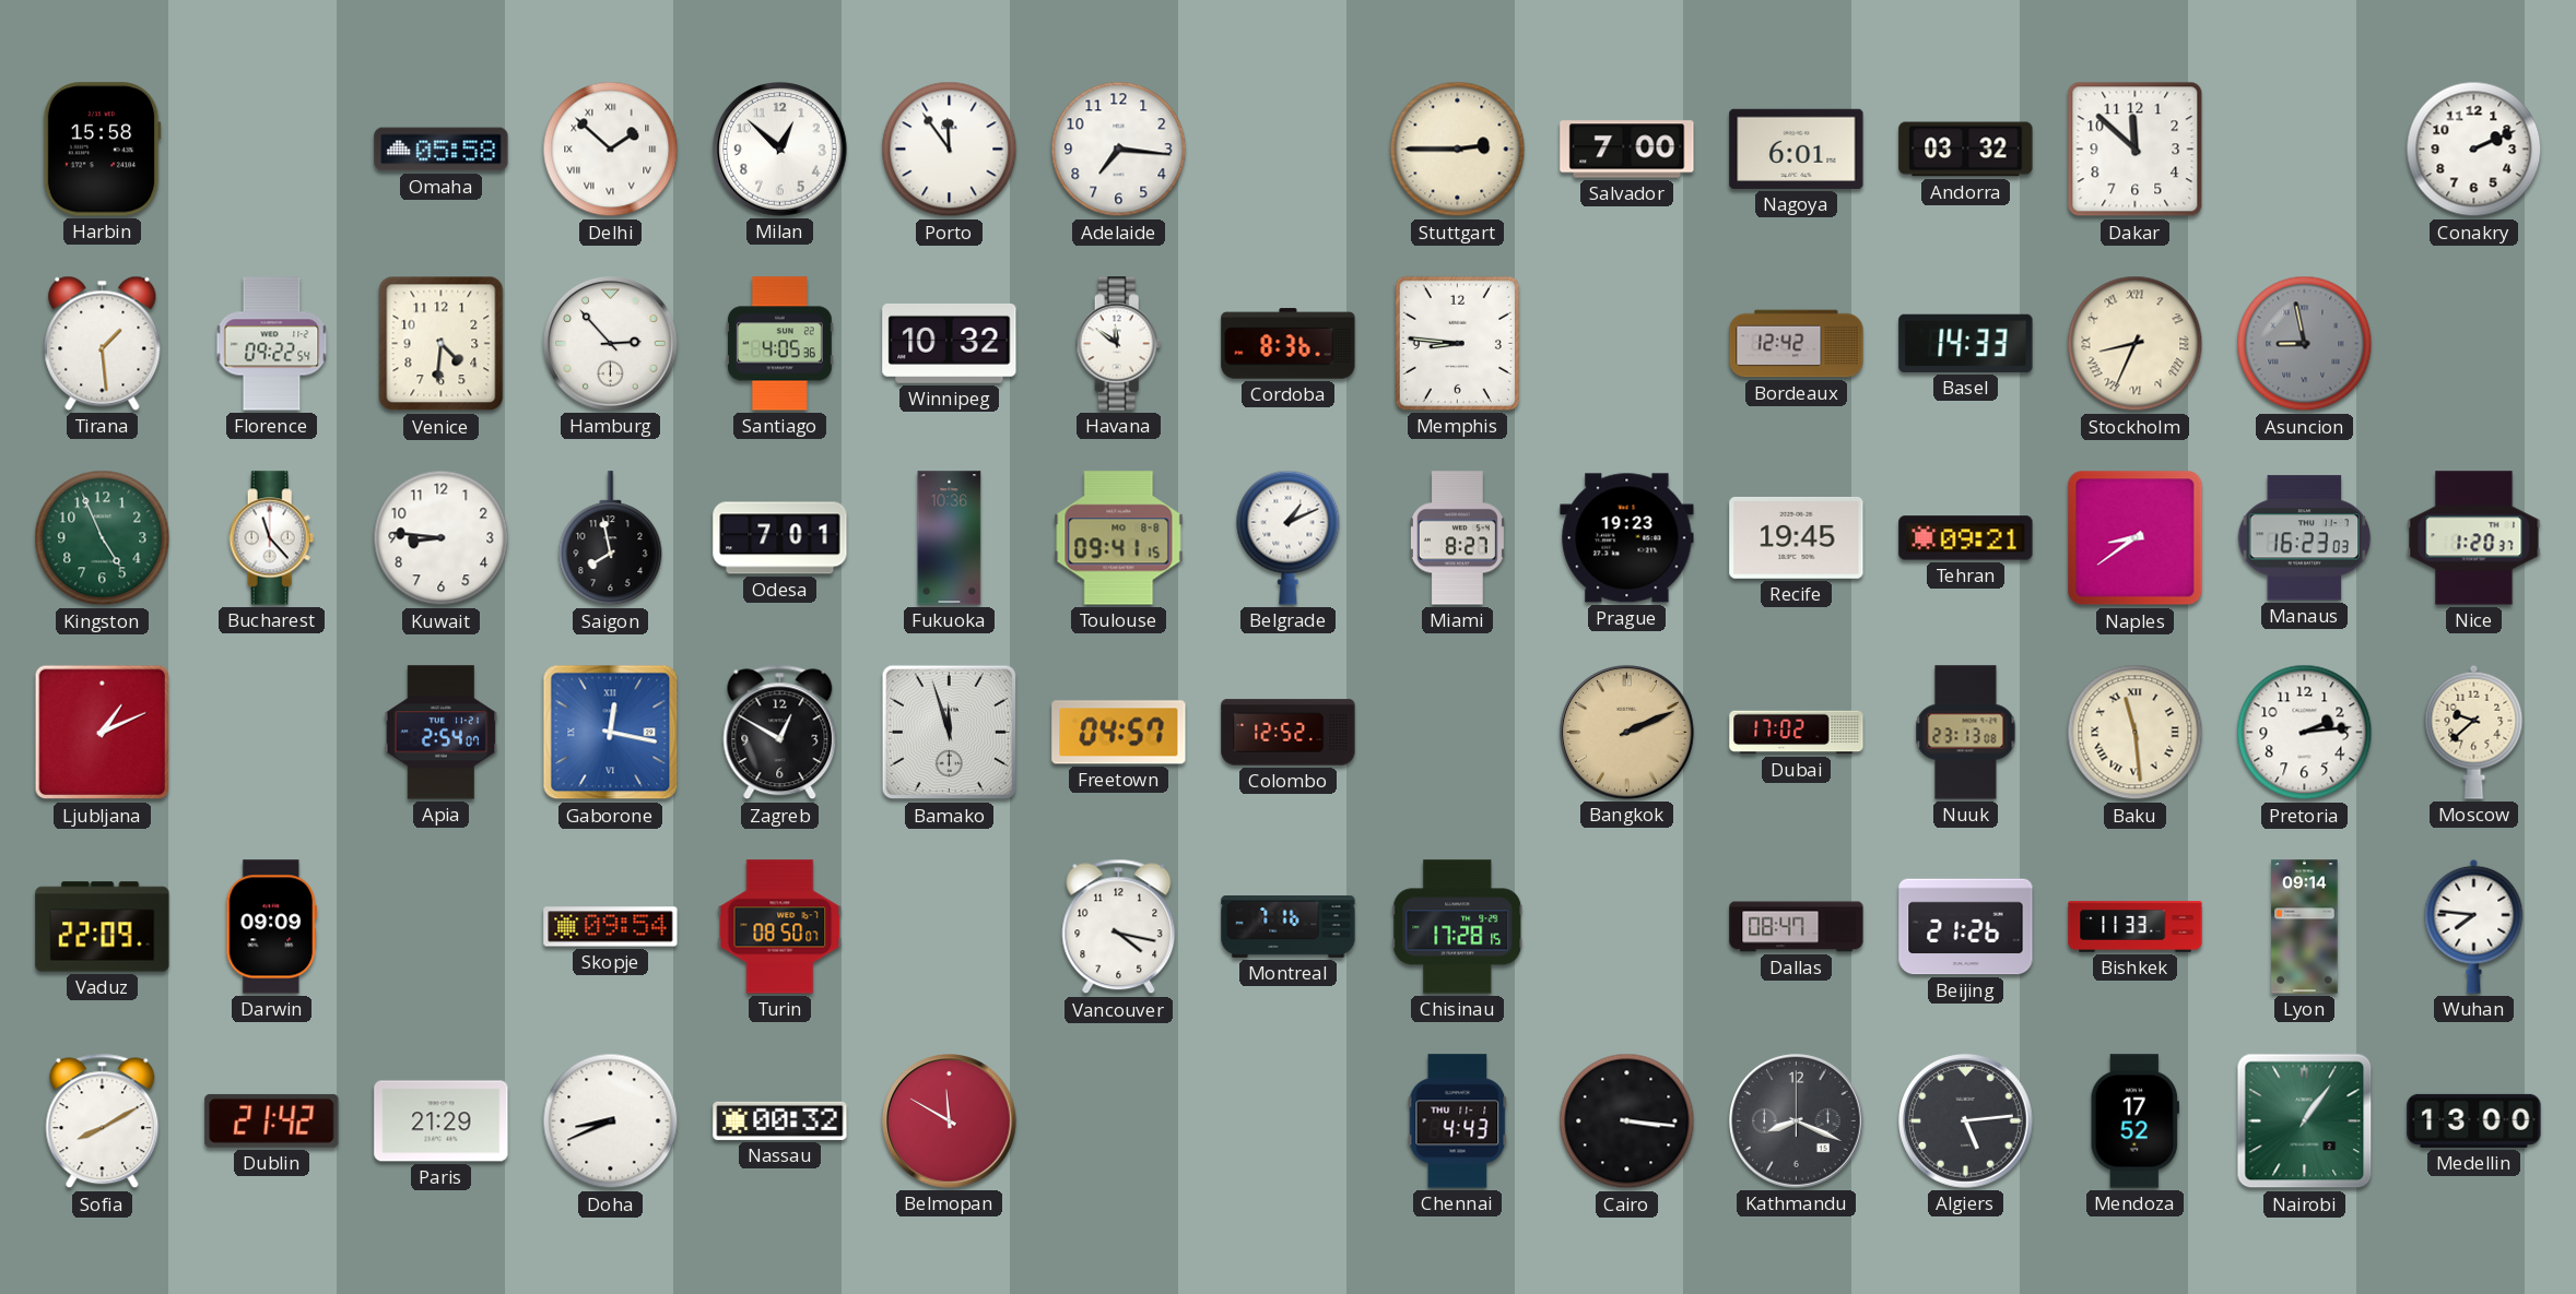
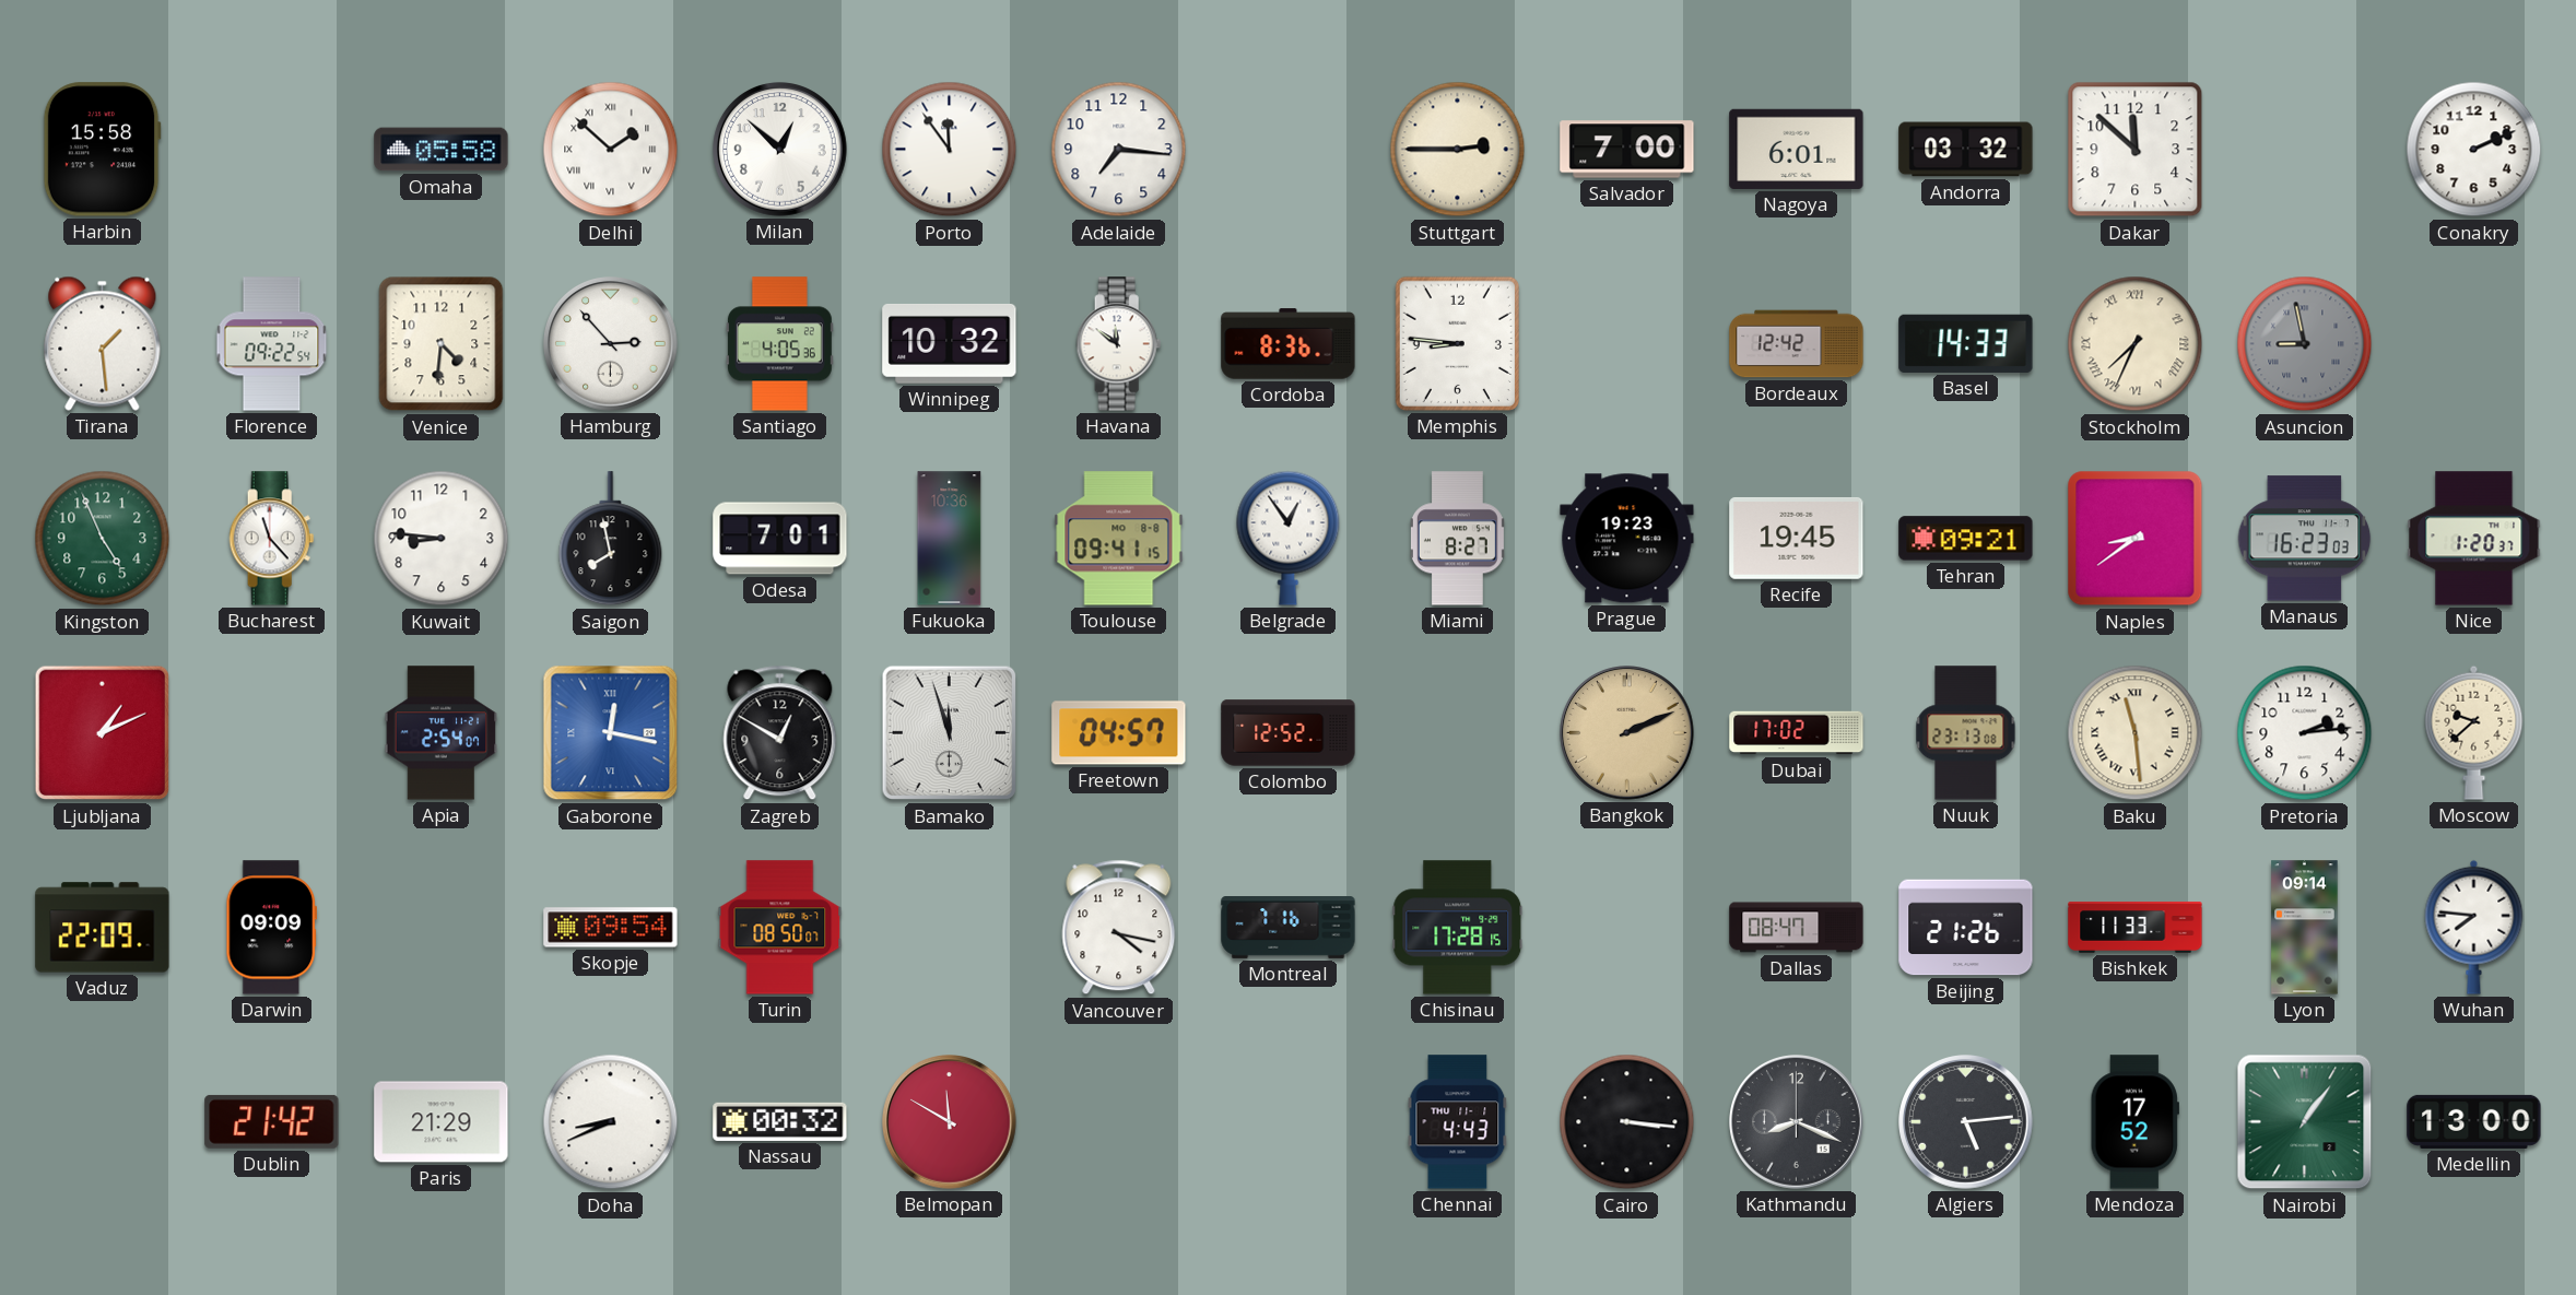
Stockholm: 8:34 -> 7:34 (2136, 344)
Belgrade: 1:11 -> 12:54 (1289, 538)
Sofia: 8:10 -> none (103, 1121)
